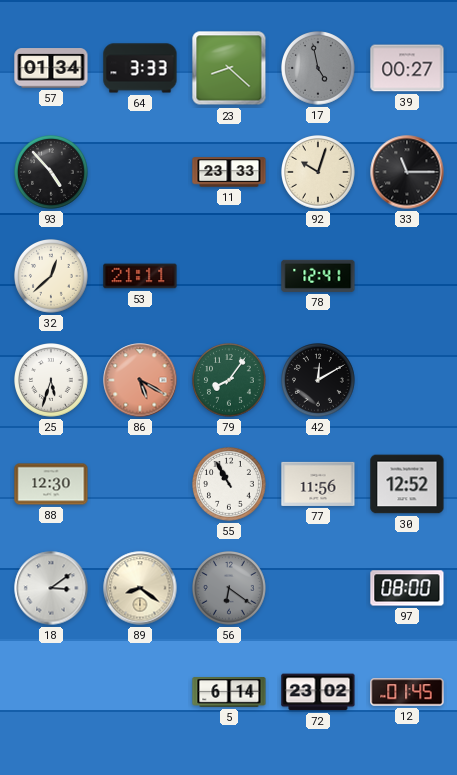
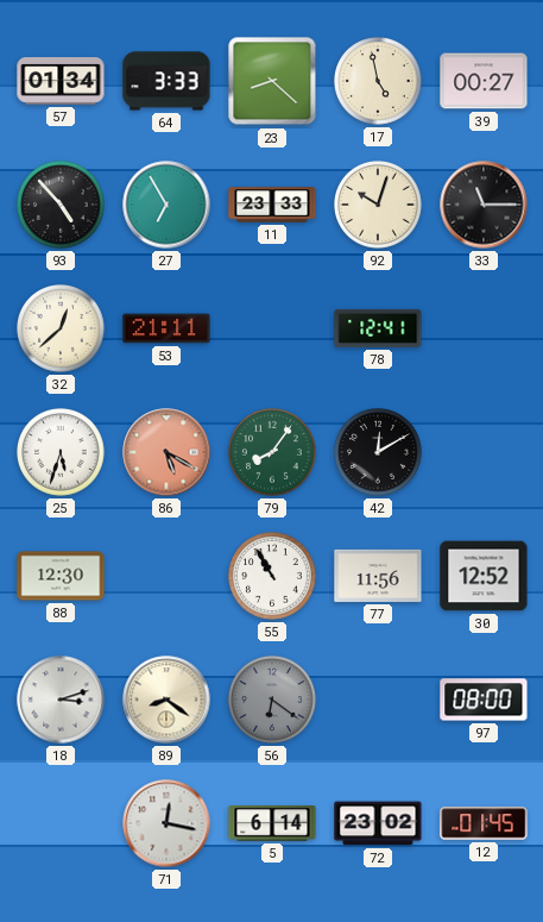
17 dial: grey -> cream (379, 82)
27: none -> 6:55 (166, 205)
18: 3:09 -> 3:12 (61, 700)
71: none -> 12:17 (166, 823)
